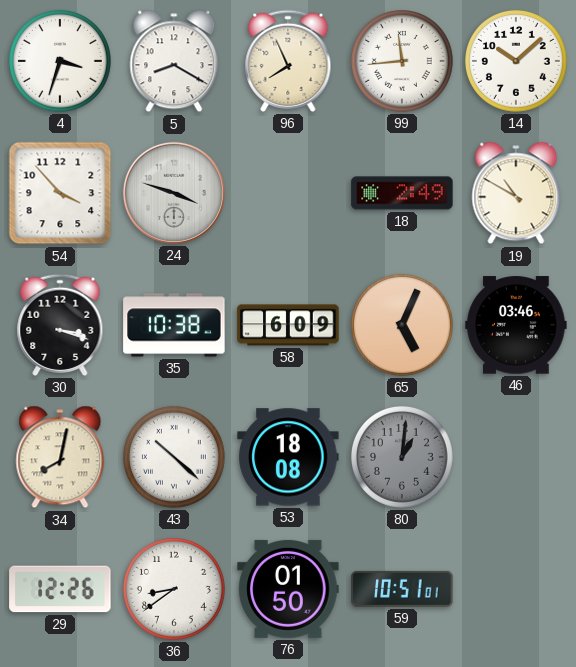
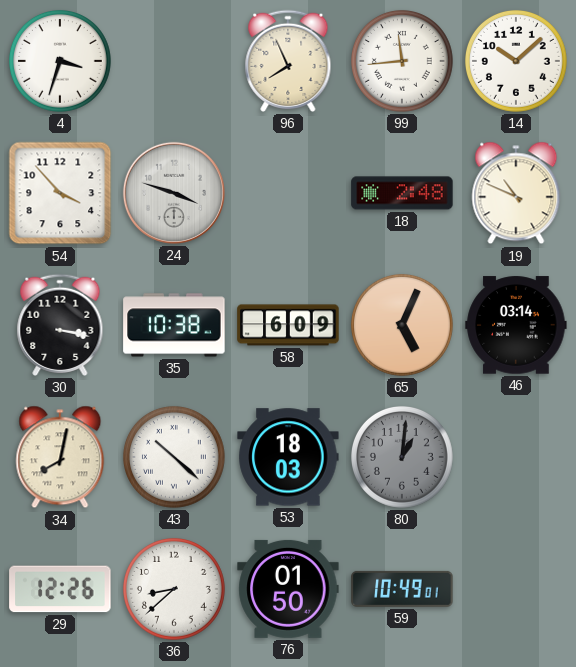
5: 8:20 -> none (174, 61)
18: 2:49 -> 2:48 (402, 193)
19: 10:50 -> 10:49 (516, 193)
30: 3:18 -> 3:17 (60, 325)
46: 03:46 -> 03:14 (516, 325)
53: 18:08 -> 18:03 (288, 457)
36: 8:39 -> 8:38 (174, 589)
59: 10:51 -> 10:49 (402, 589)
